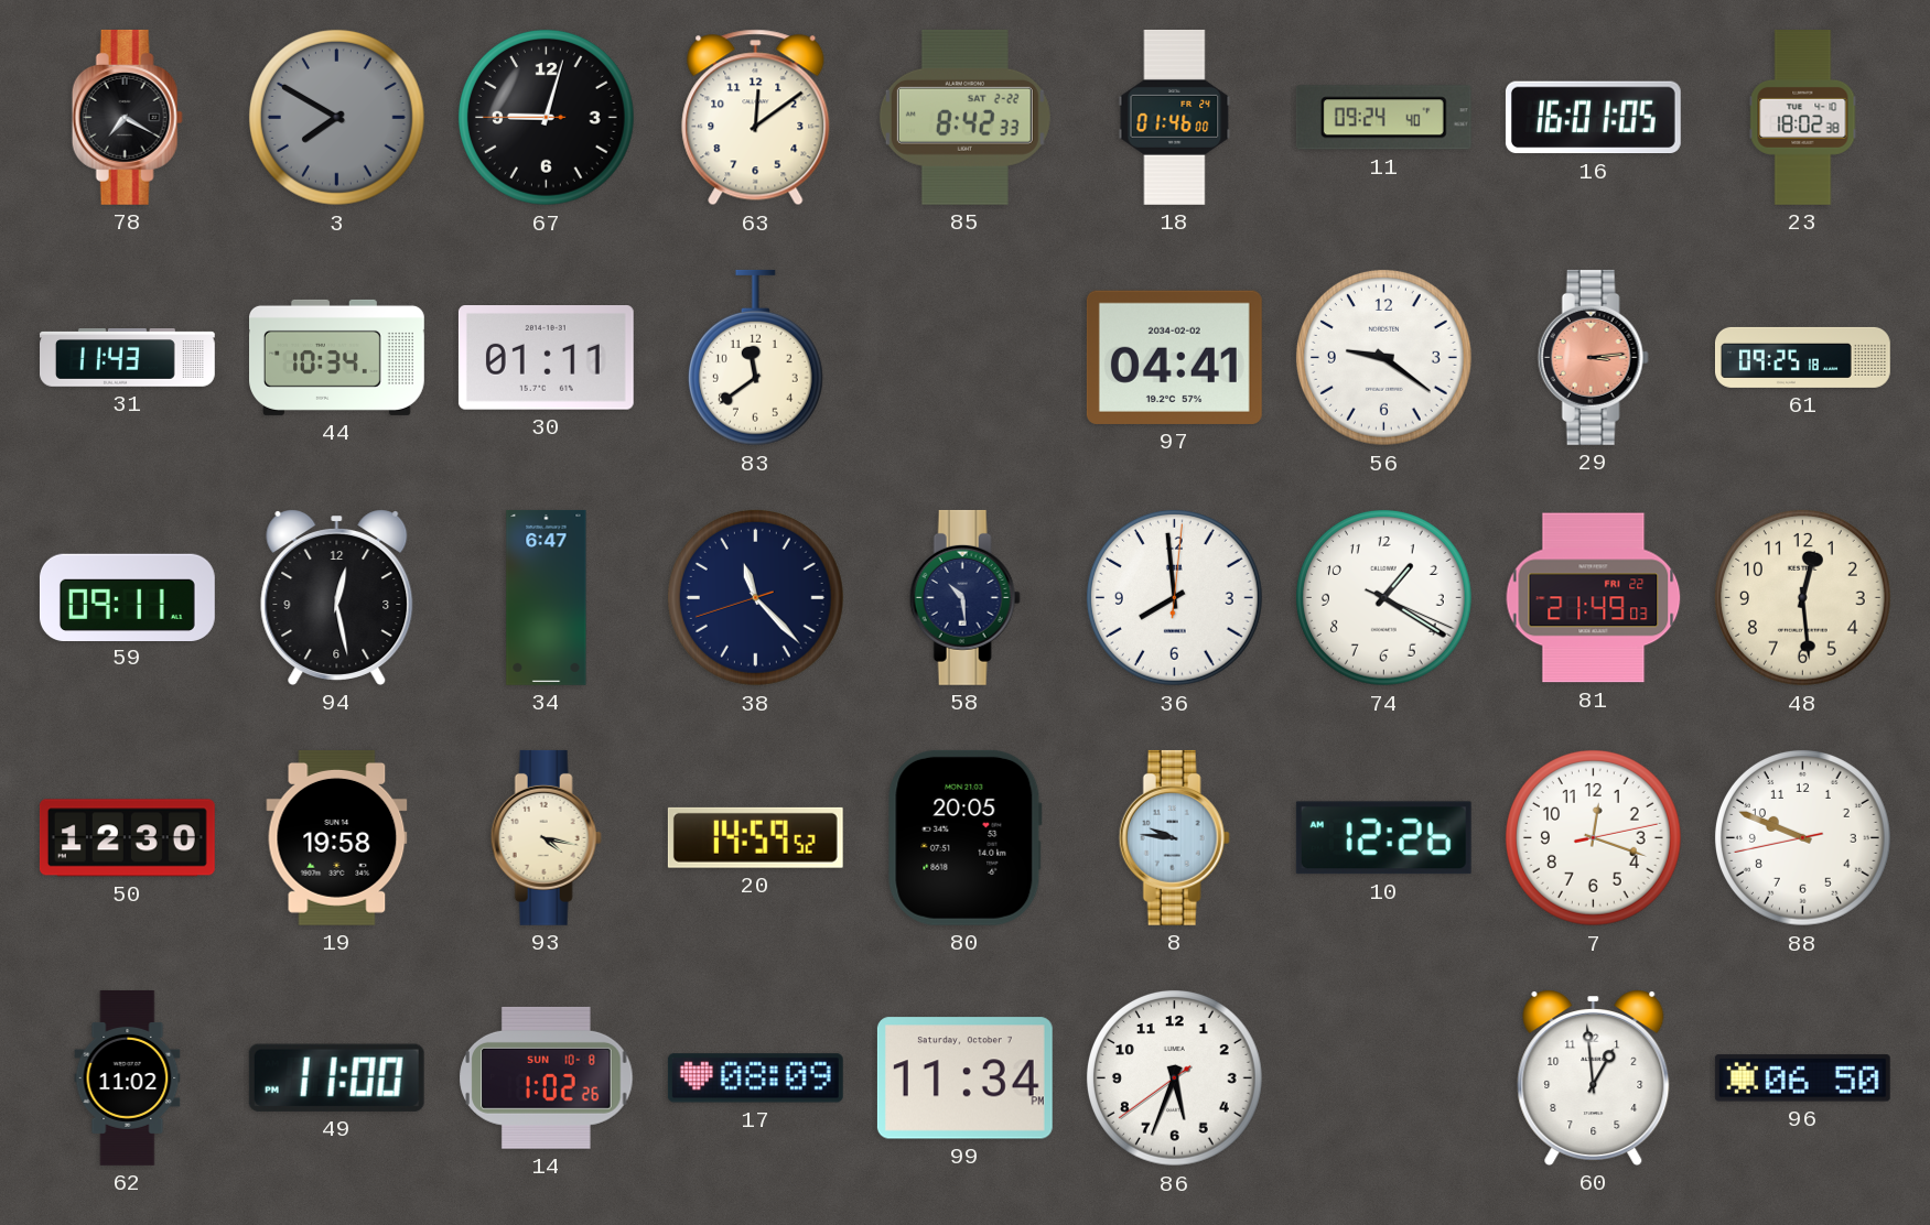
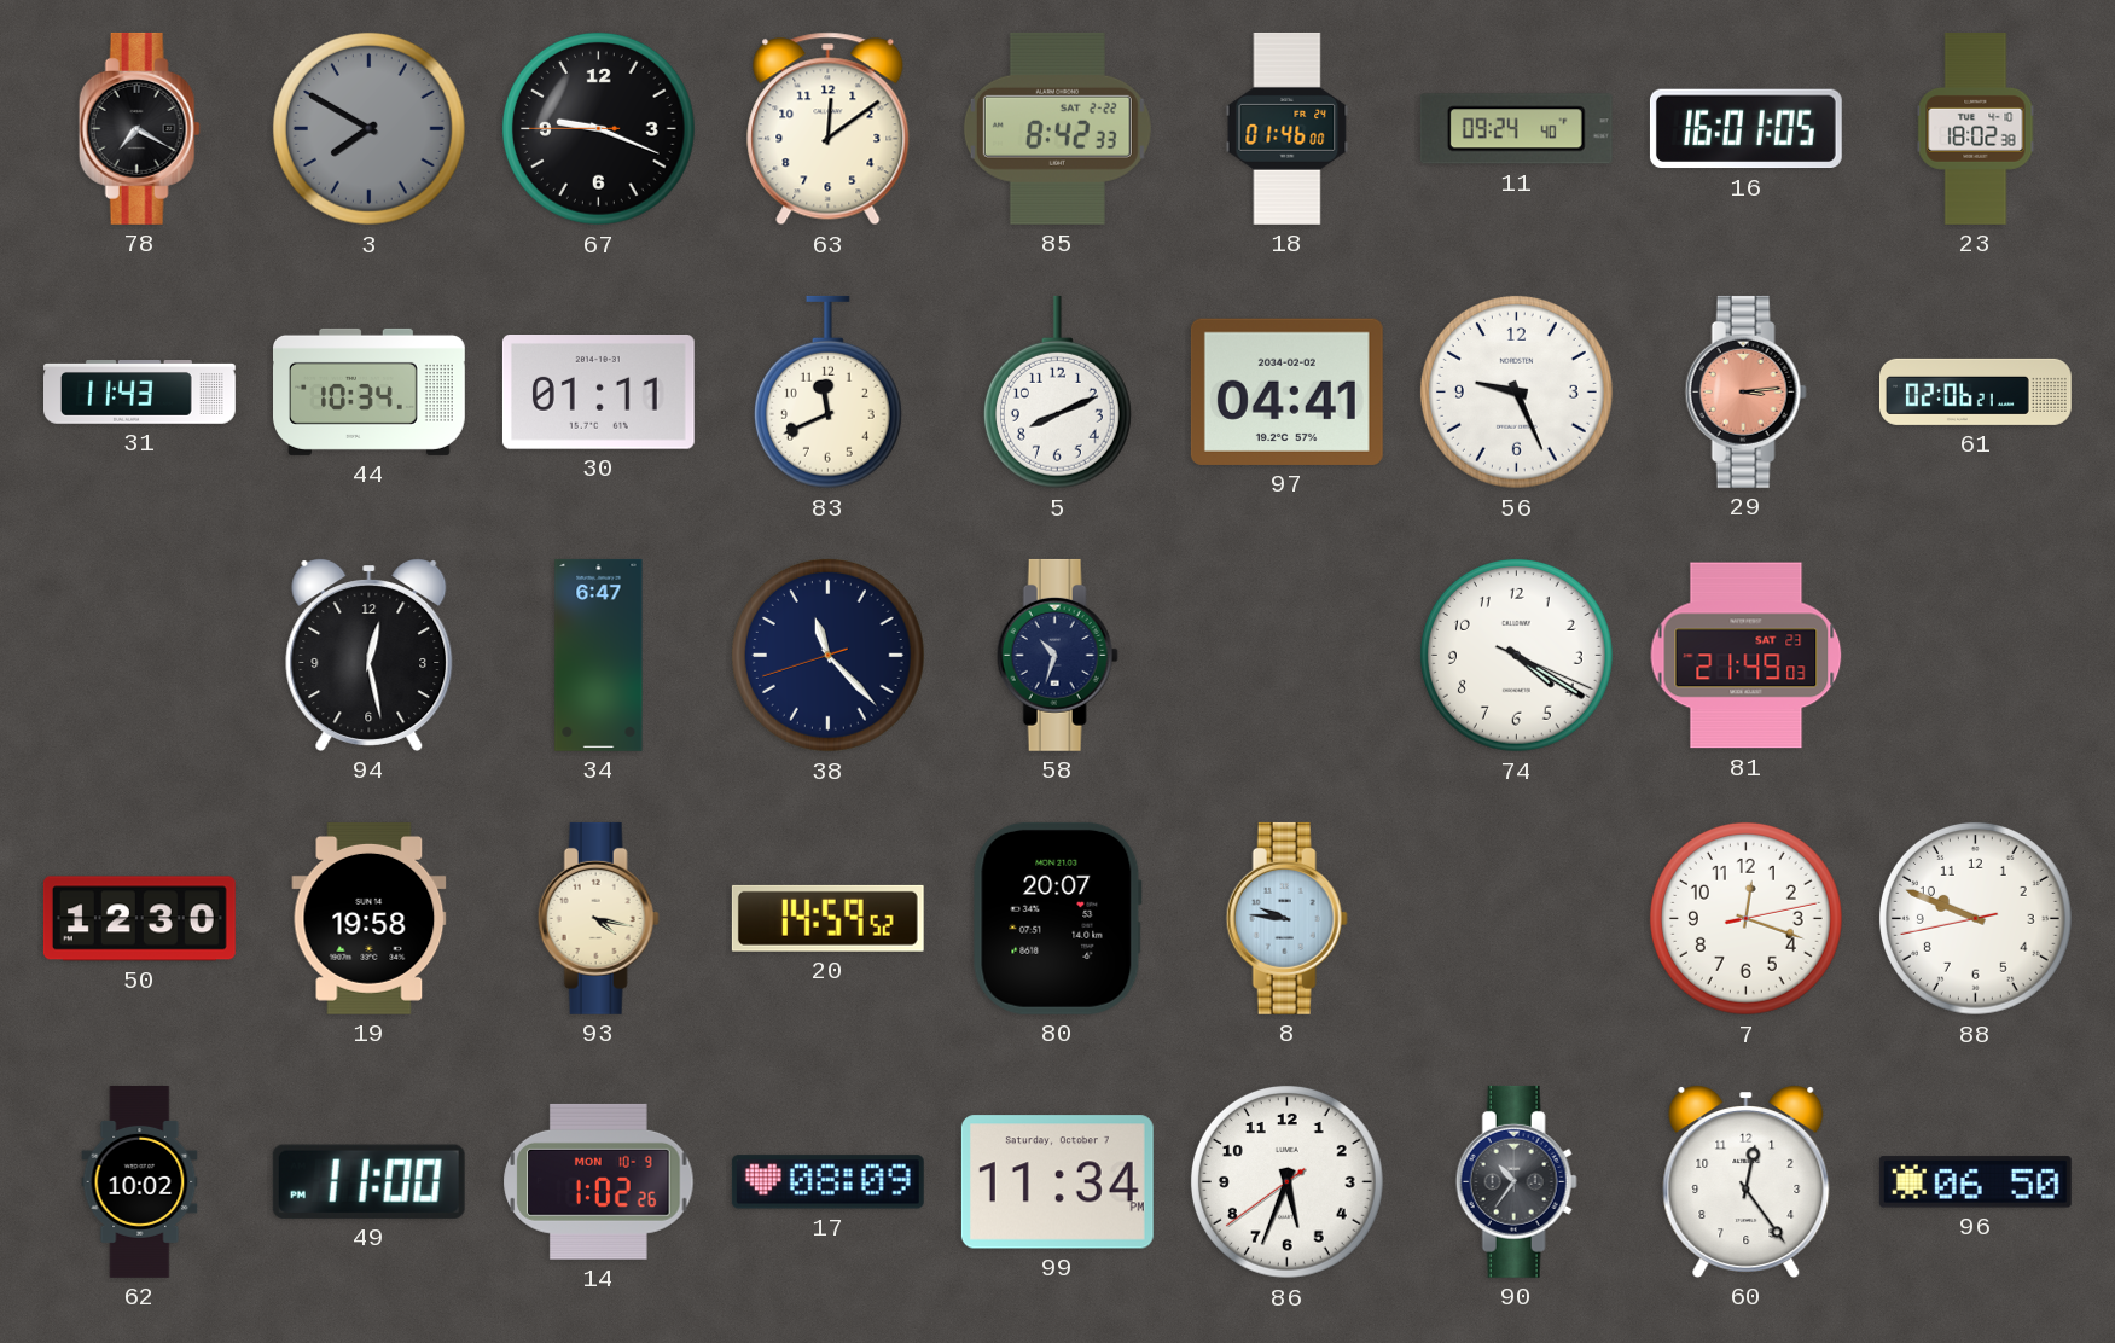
67: 9:02 -> 9:18 (599, 129)
83: 11:39 -> 11:41 (827, 393)
5: none -> 8:11 (1057, 393)
56: 9:21 -> 9:26 (1517, 393)
61: 09:25 -> 02:06 (1976, 391)
59: 09:11 -> none (127, 597)
58: 10:29 -> 10:33 (1057, 655)
36: 7:59 -> none (1175, 598)
74: 1:20 -> 4:20 (1517, 656)
81 date: FRI 22 -> SAT 23 (1747, 656)
48: 12:29 -> none (1803, 598)
80: 20:05 -> 20:07 (1057, 918)
10: 12:26 -> none (1383, 838)
62: 11:02 -> 10:02 (140, 1182)
14 date: SUN 10-8 -> MON 10-9 (599, 1181)
90: none -> 10:36 (1516, 1181)
60: 12:59 -> 12:24 (1747, 1181)
